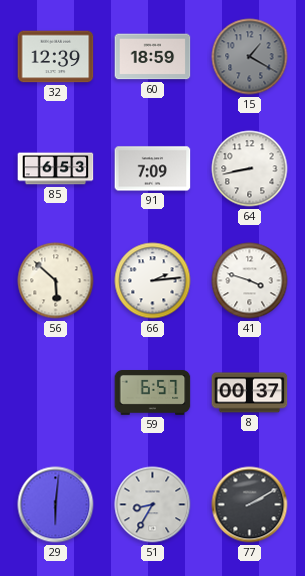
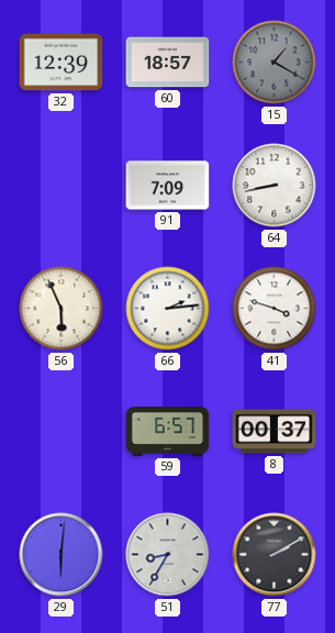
60: 18:59 -> 18:57 (168, 63)
85: 6:53 -> none (56, 169)
56: 5:52 -> 5:56 (62, 309)
